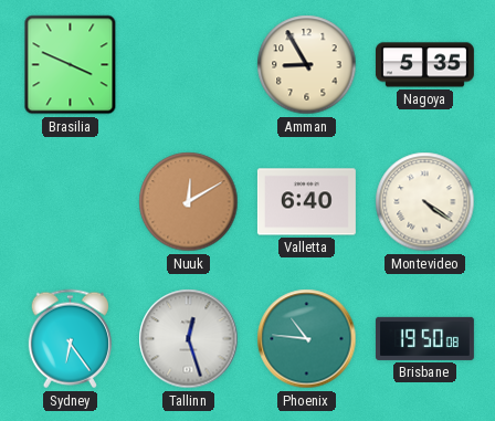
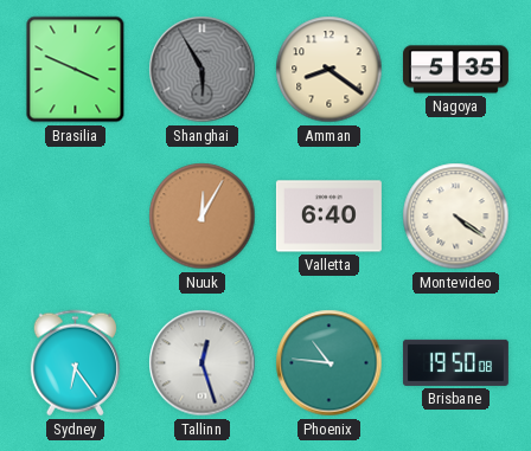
Shanghai: none -> 5:55 (203, 70)
Amman: 8:55 -> 8:21 (330, 70)
Nuuk: 12:10 -> 12:05 (203, 217)
